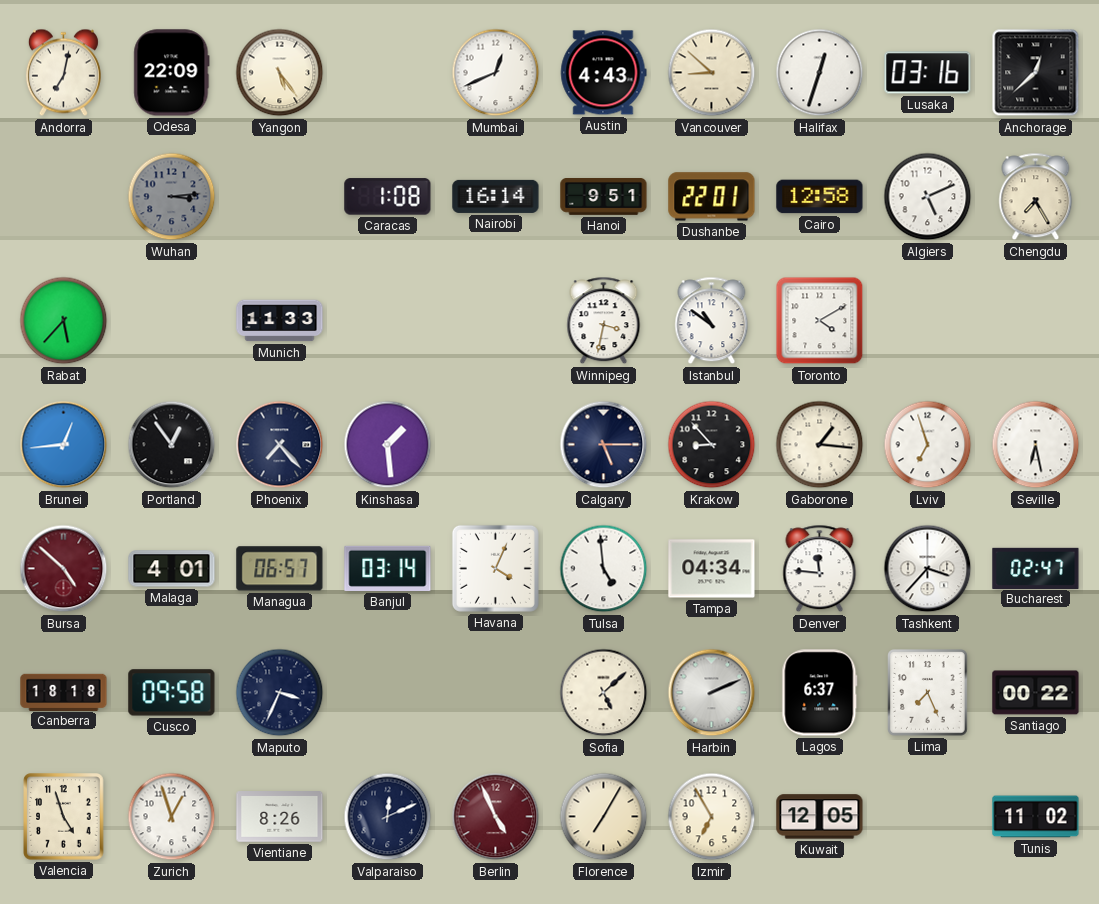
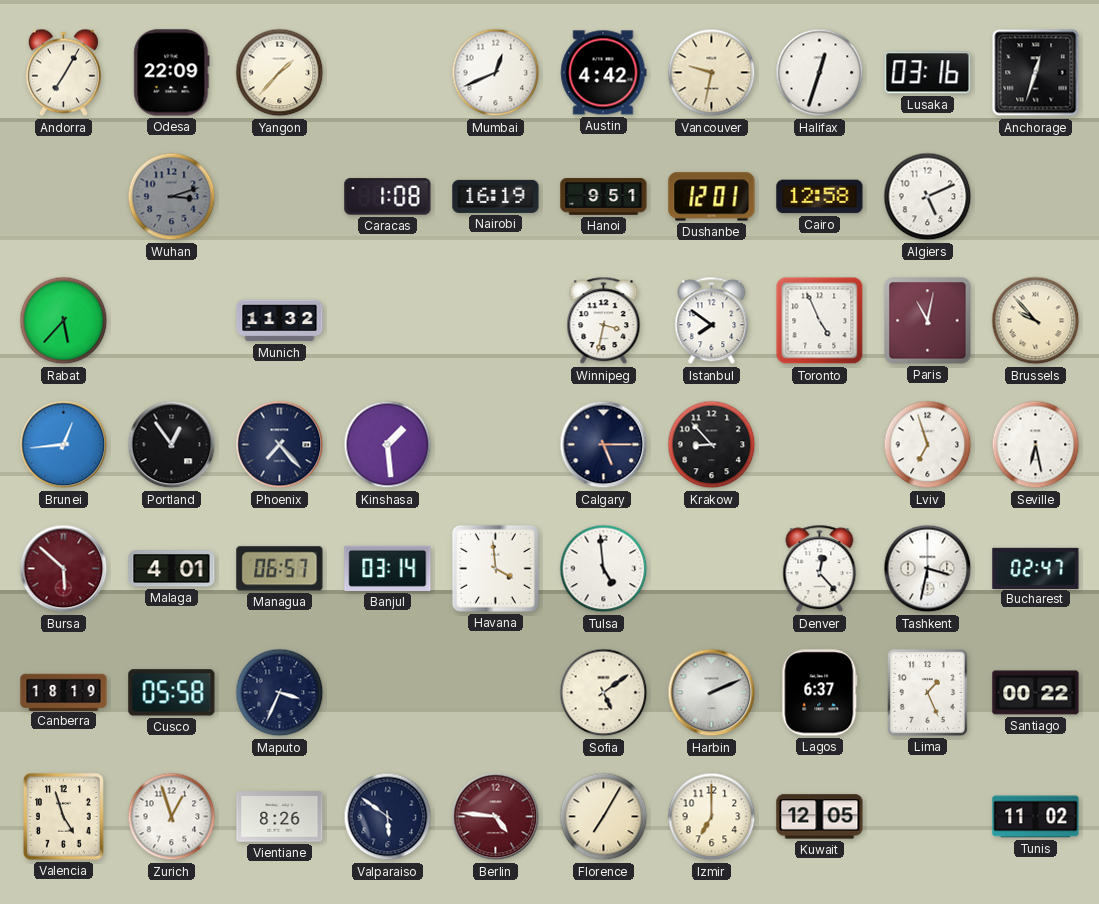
Andorra: 7:02 -> 7:05 (63, 73)
Yangon: 5:24 -> 1:37 (280, 73)
Austin: 4:43 -> 4:42 (604, 73)
Vancouver: 8:52 -> 9:32 (712, 73)
Anchorage: 12:38 -> 12:33 (1036, 73)
Wuhan: 3:14 -> 3:12 (172, 197)
Nairobi: 16:14 -> 16:19 (496, 196)
Dushanbe: 22:01 -> 12:01 (712, 197)
Chengdu: 7:25 -> none (1036, 197)
Munich: 11:33 -> 11:32 (280, 321)
Istanbul: 10:51 -> 7:51 (712, 321)
Toronto: 4:10 -> 4:56 (820, 321)
Paris: none -> 11:02 (928, 321)
Brussels: none -> 9:53 (1036, 321)
Gaborone: 1:16 -> none (820, 445)
Bursa: 4:52 -> 5:52 (64, 569)
Havana: 4:04 -> 3:59 (495, 568)
Tampa: 04:34 -> none (712, 569)
Denver: 11:46 -> 12:23 (820, 569)
Tashkent: 3:37 -> 3:32 (928, 569)
Canberra: 18:18 -> 18:19 (64, 692)
Cusco: 09:58 -> 05:58 (172, 693)
Sofia: 5:08 -> 5:09 (604, 693)
Lima: 7:26 -> 1:26 (928, 693)
Valparaiso: 12:11 -> 5:51 (388, 817)
Berlin: 4:56 -> 4:46 (496, 817)
Izmir: 6:55 -> 7:00 (712, 817)
